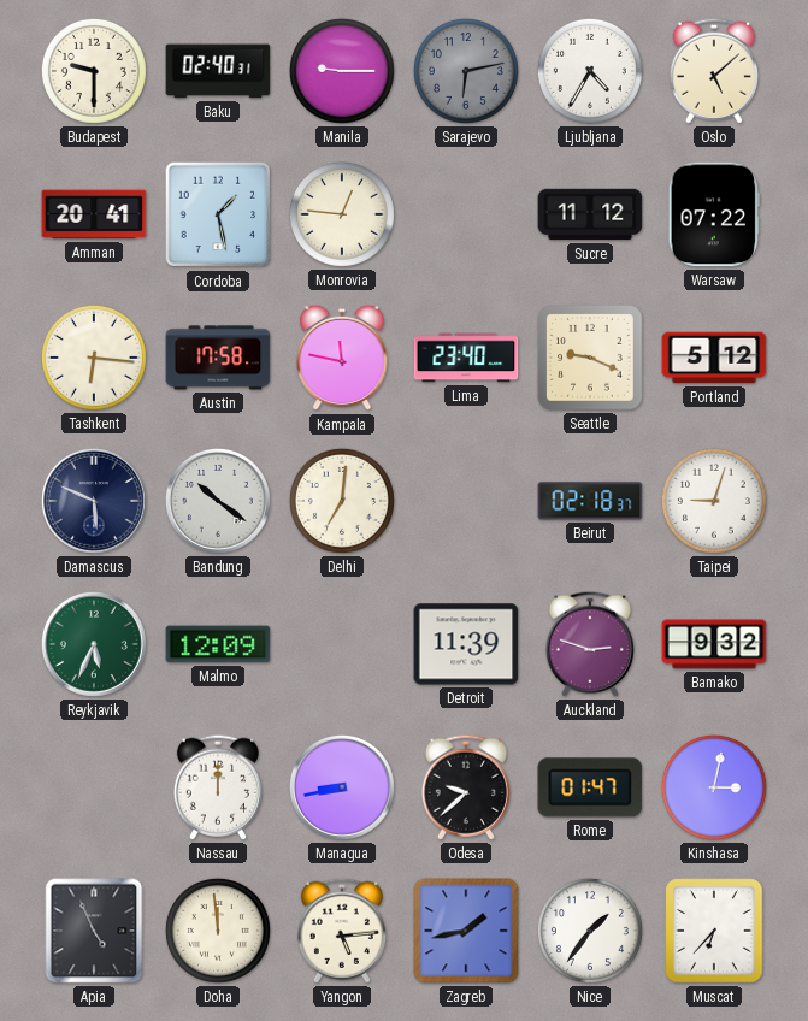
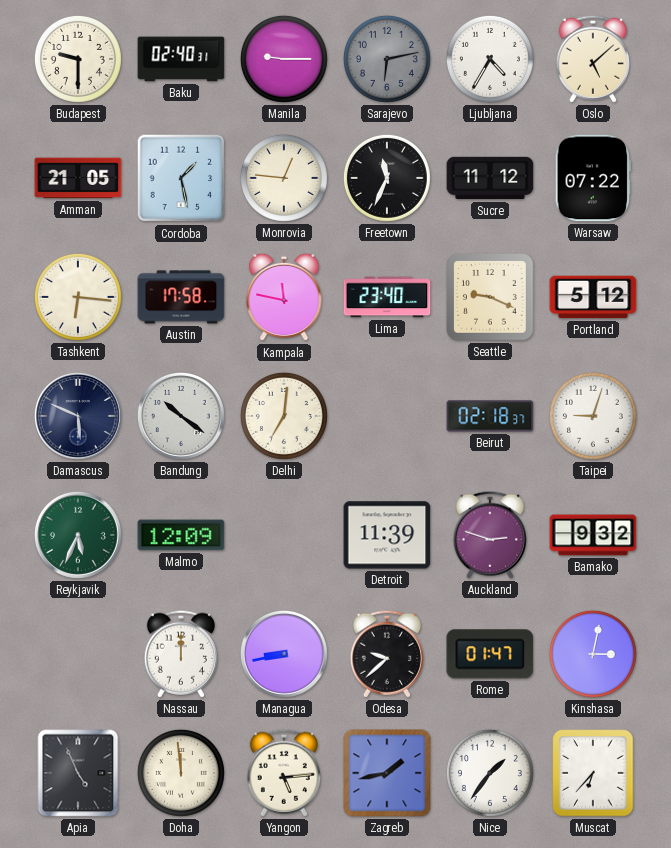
Amman: 20:41 -> 21:05 (78, 178)
Freetown: none -> 11:34 (387, 178)
